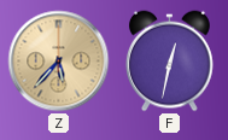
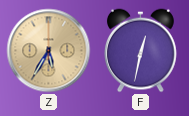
Z: 5:37 -> 5:35 (49, 51)
